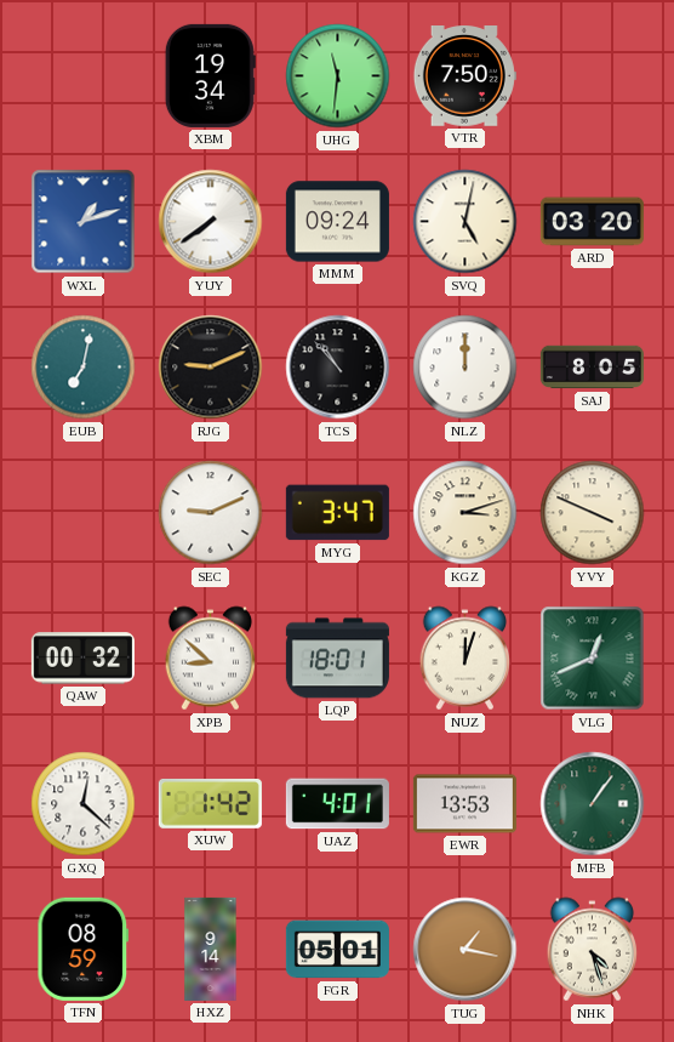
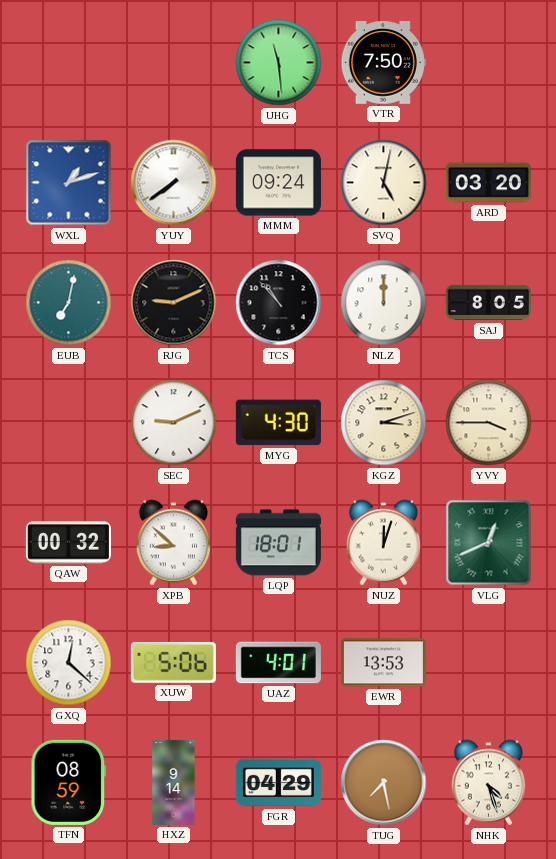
XBM: 19:34 -> none (210, 75)
UHG: 11:31 -> 11:29 (279, 63)
MYG: 3:47 -> 4:30 (278, 423)
YVY: 3:49 -> 3:45 (489, 423)
XUW: 1:42 -> 5:06 (173, 662)
MFB: 1:06 -> none (593, 804)
FGR: 05:01 -> 04:29 (278, 783)
TUG: 1:17 -> 7:28 (384, 783)
